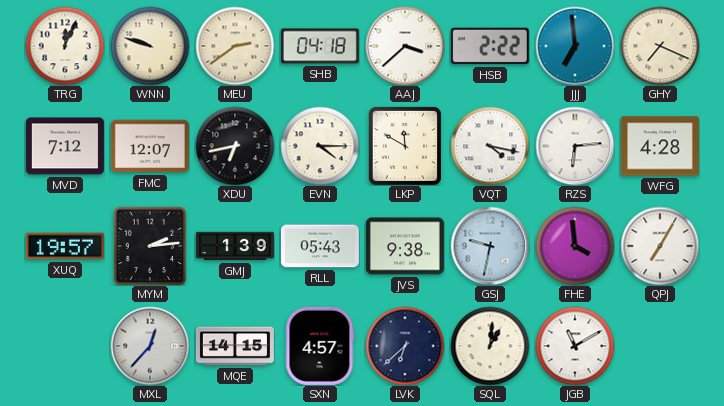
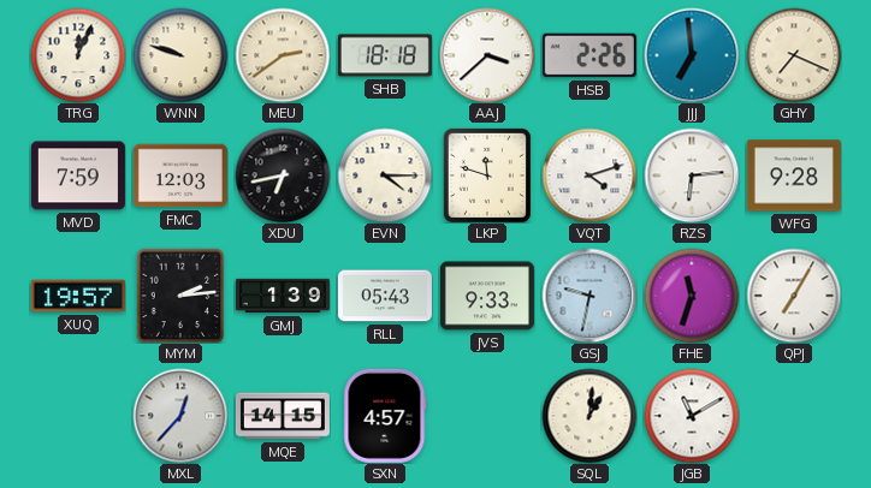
SHB: 04:18 -> 18:18 (385, 55)
HSB: 2:22 -> 2:26 (589, 55)
MVD: 7:12 -> 7:59 (78, 175)
FMC: 12:07 -> 12:03 (180, 175)
LKP: 11:50 -> 11:48 (487, 175)
VQT: 4:17 -> 4:12 (589, 175)
WFG: 4:28 -> 9:28 (794, 175)
JVS: 9:38 -> 9:33 (487, 296)
FHE: 3:59 -> 11:33 (692, 296)
LVK: 6:38 -> none (405, 346)
